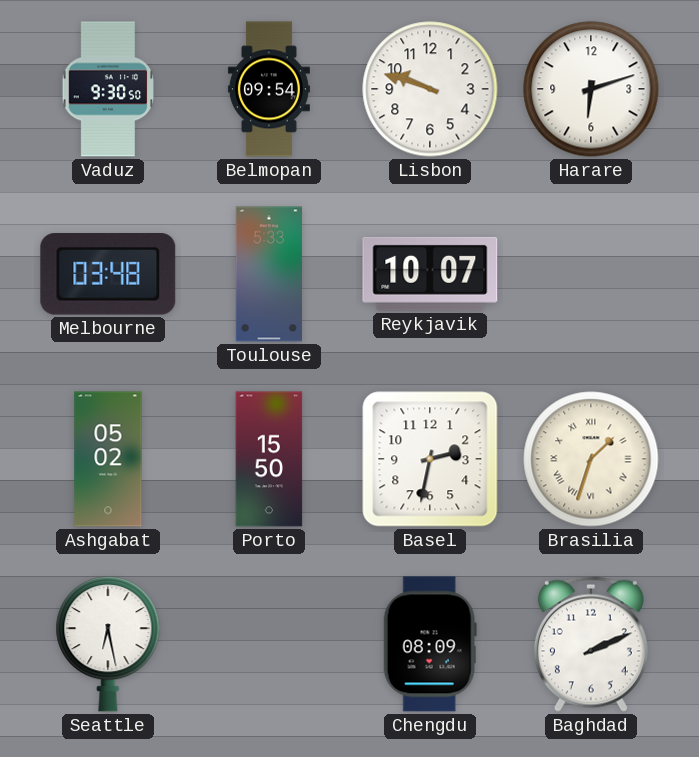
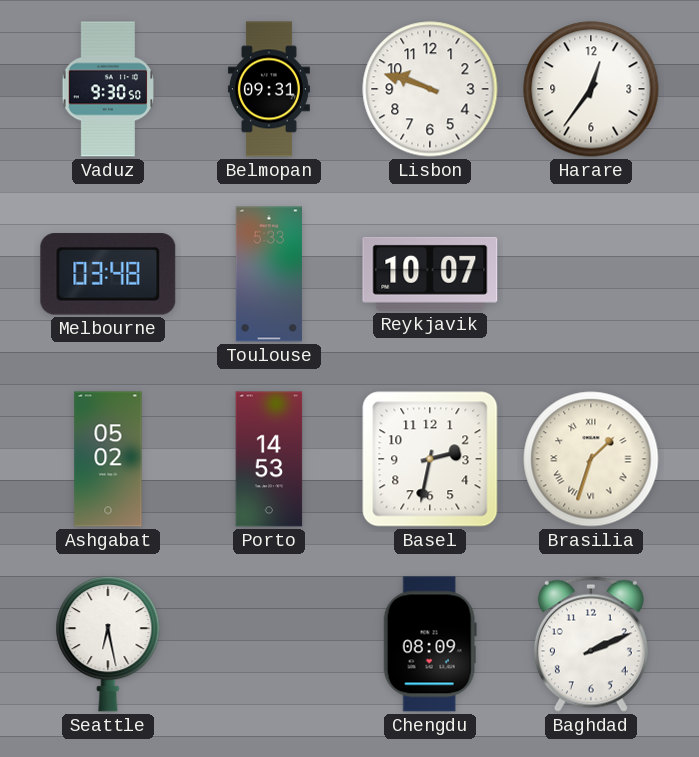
Belmopan: 09:54 -> 09:31 (269, 89)
Harare: 6:12 -> 12:36 (591, 89)
Porto: 15:50 -> 14:53 (269, 459)
